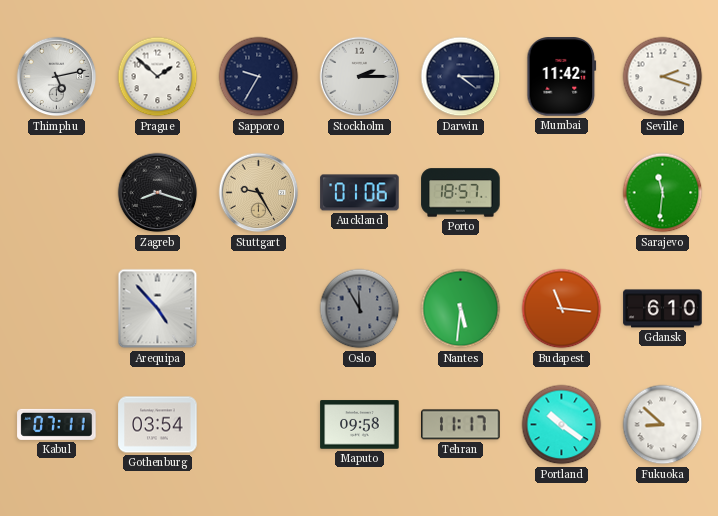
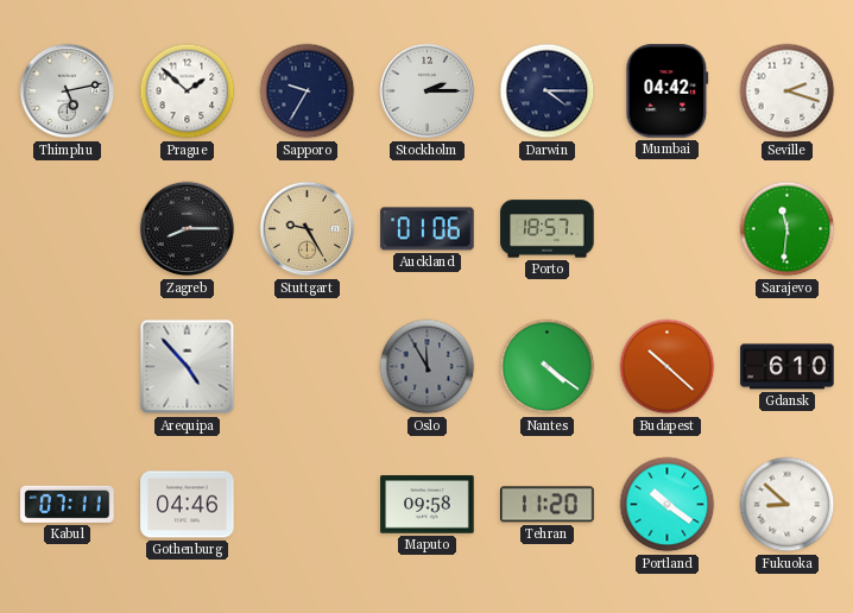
Mumbai: 11:42 -> 04:42 (668, 91)
Zagreb: 8:18 -> 8:15 (188, 229)
Nantes: 5:31 -> 4:21 (548, 367)
Budapest: 11:16 -> 10:22 (668, 367)
Gothenburg: 03:54 -> 04:46 (188, 505)
Tehran: 11:17 -> 11:20 (548, 505)
